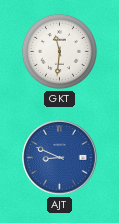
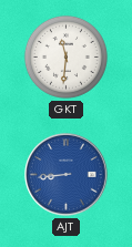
AJT: 8:49 -> 8:44 (67, 175)
